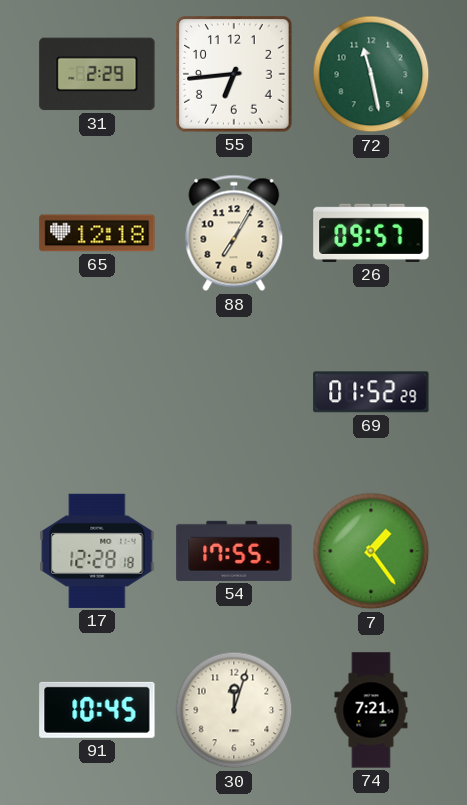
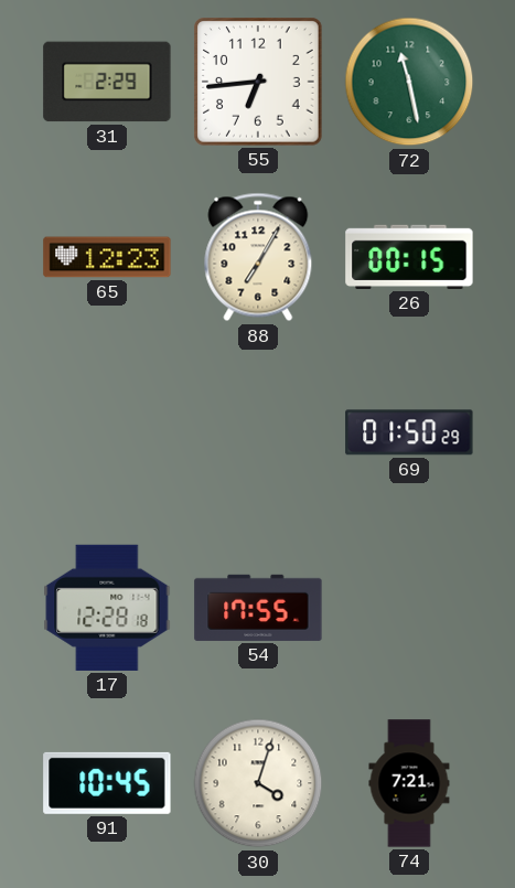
65: 12:18 -> 12:23 (107, 257)
26: 09:57 -> 00:15 (409, 257)
69: 01:52 -> 01:50 (409, 432)
7: 1:24 -> none (371, 551)
30: 12:03 -> 4:03 (258, 783)
